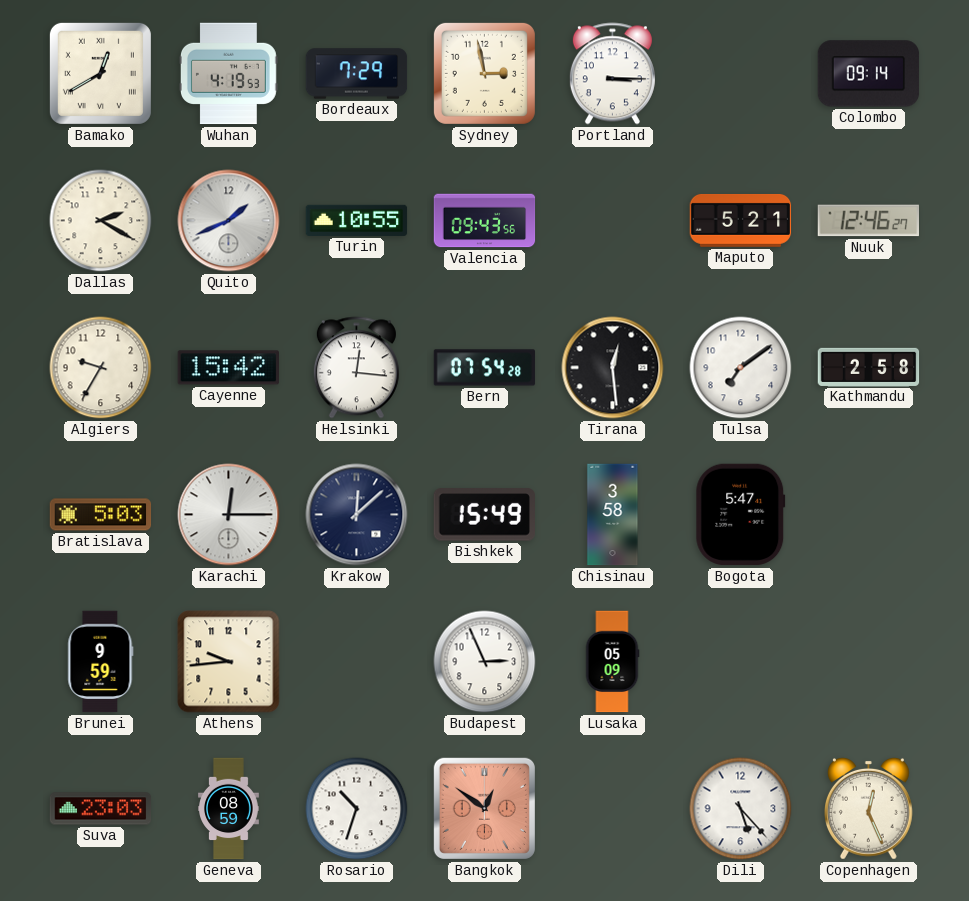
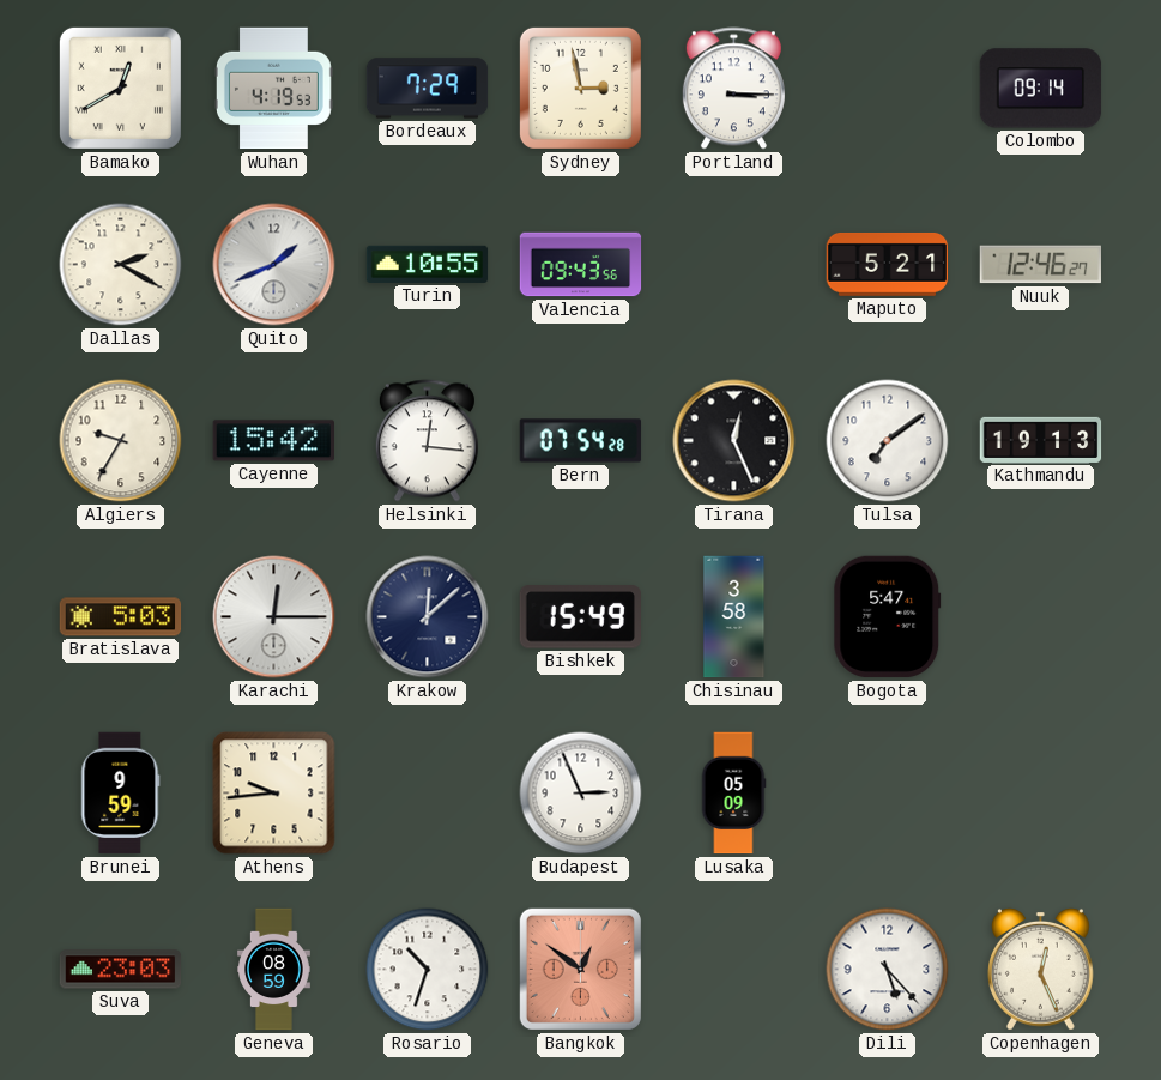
Tirana: 12:29 -> 12:26 (734, 441)
Kathmandu: 2:58 -> 19:13 (1041, 440)
